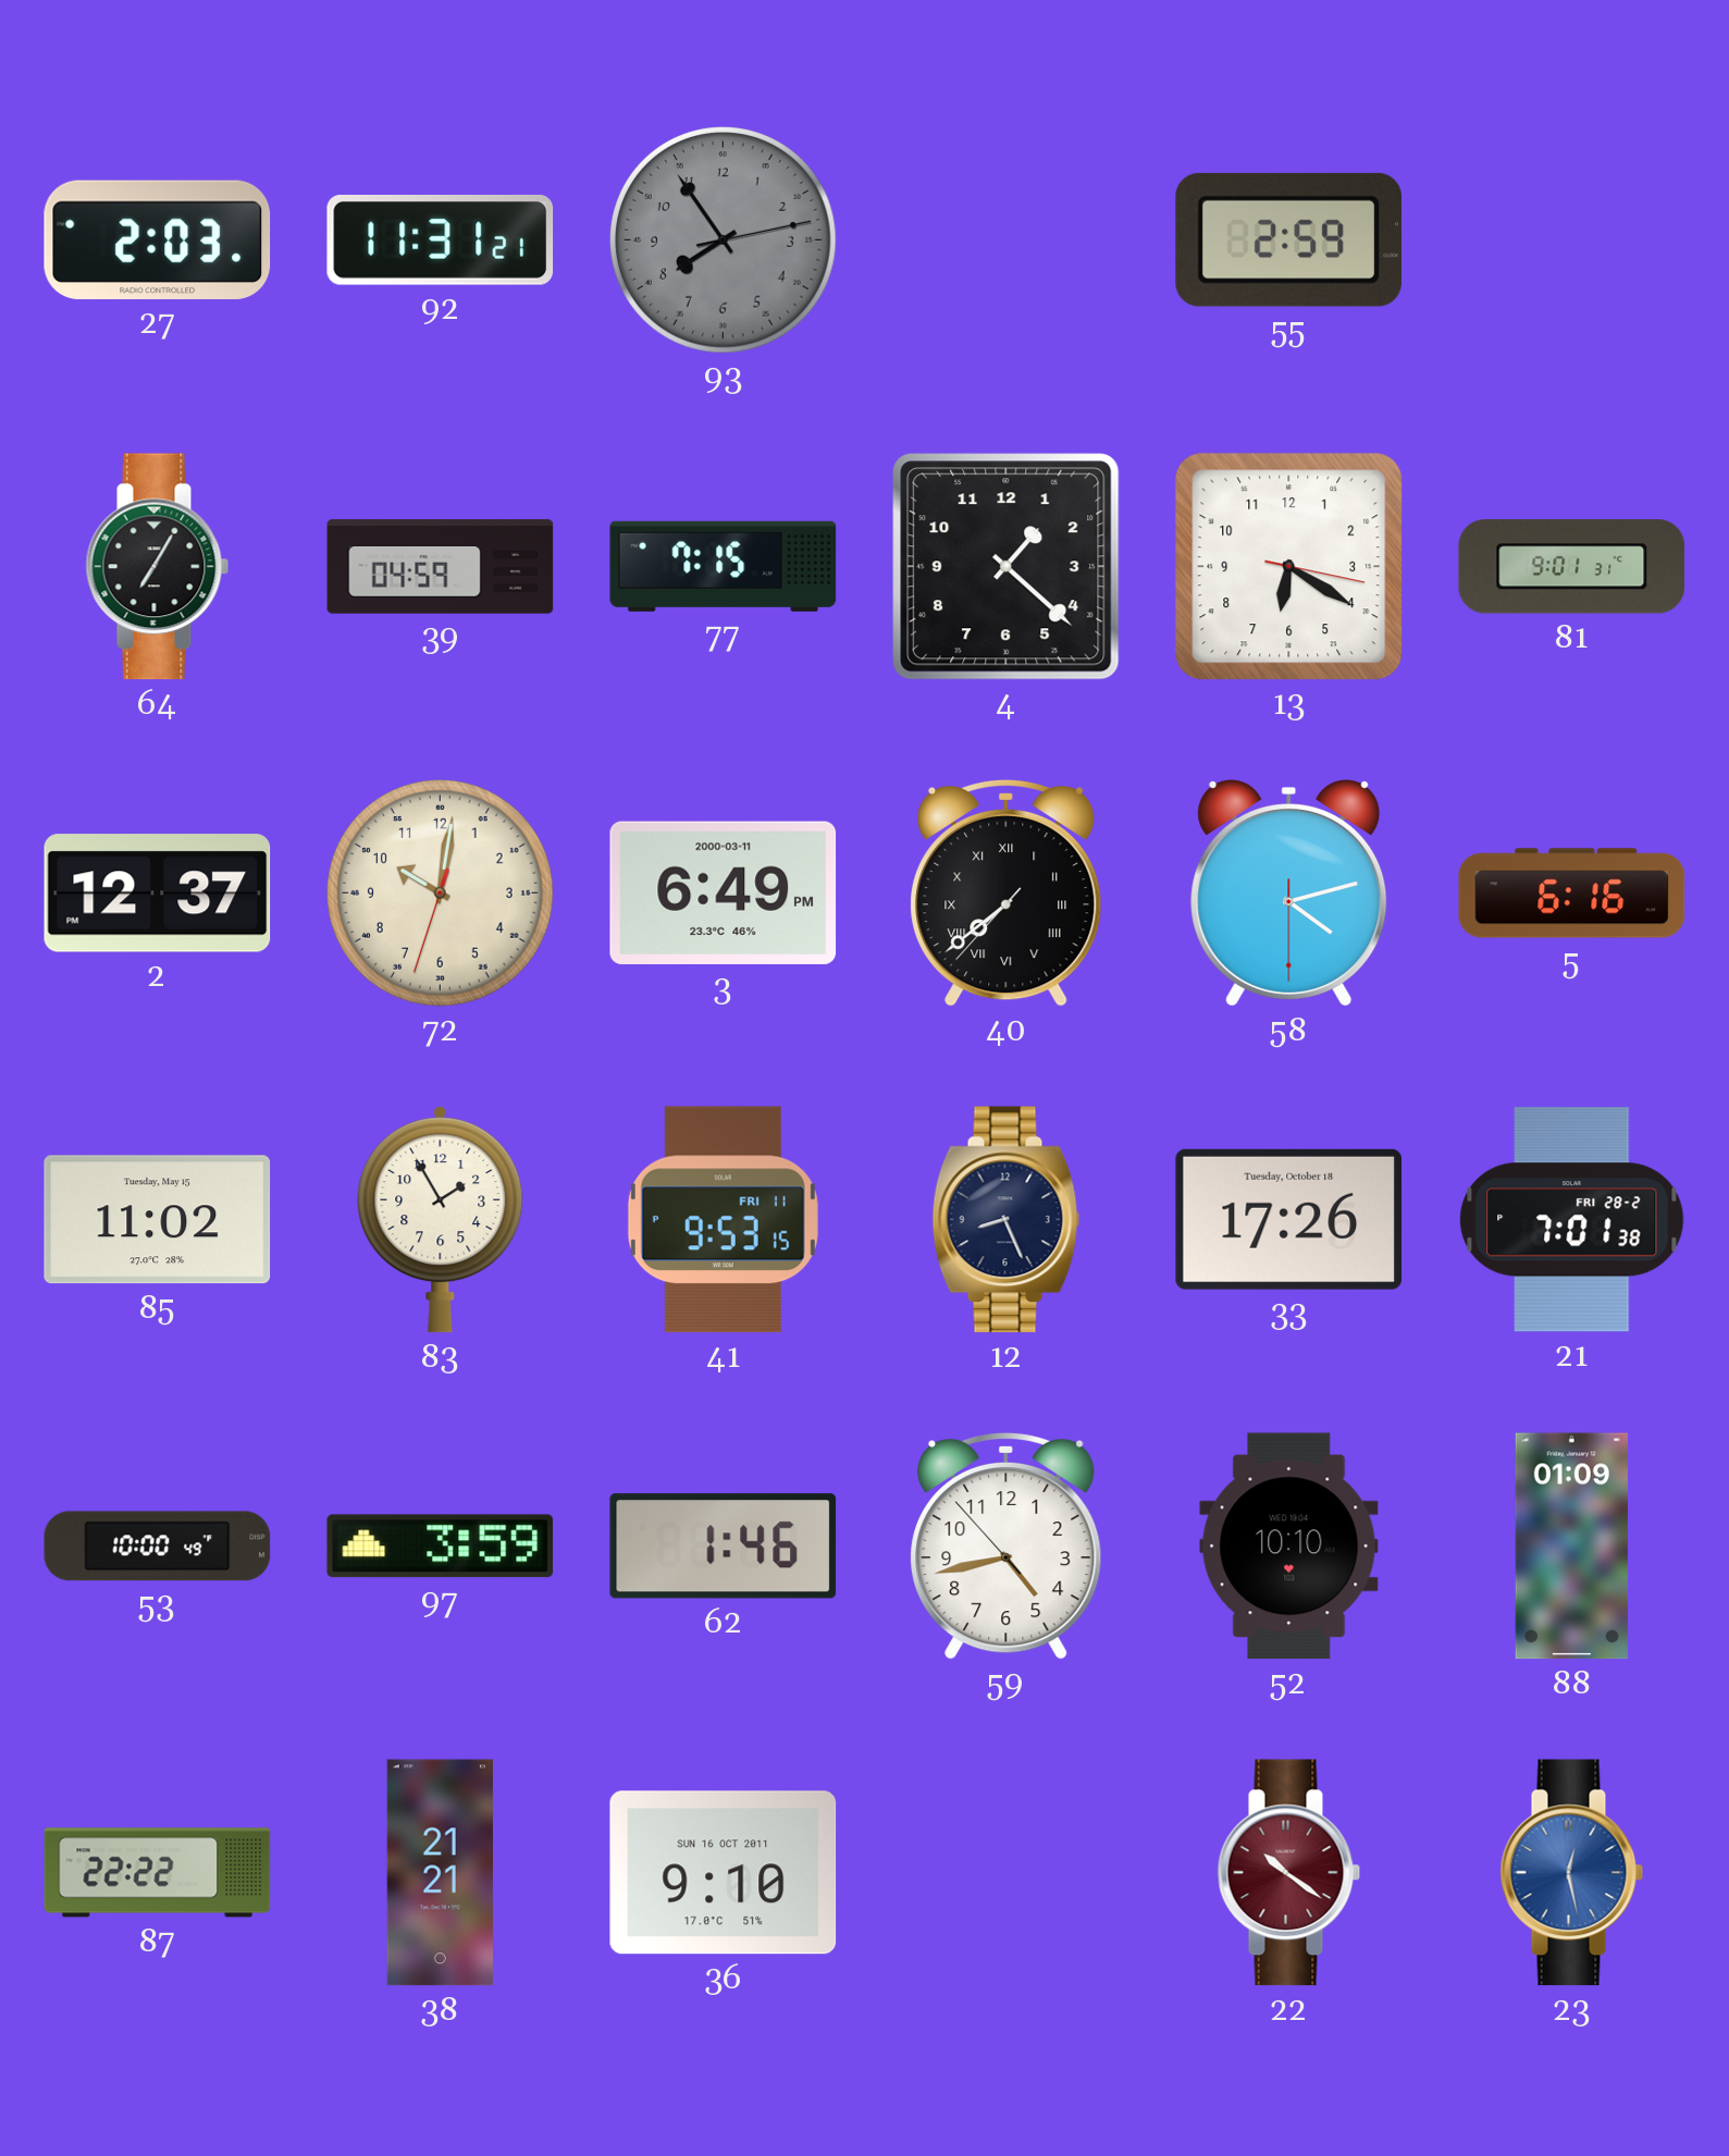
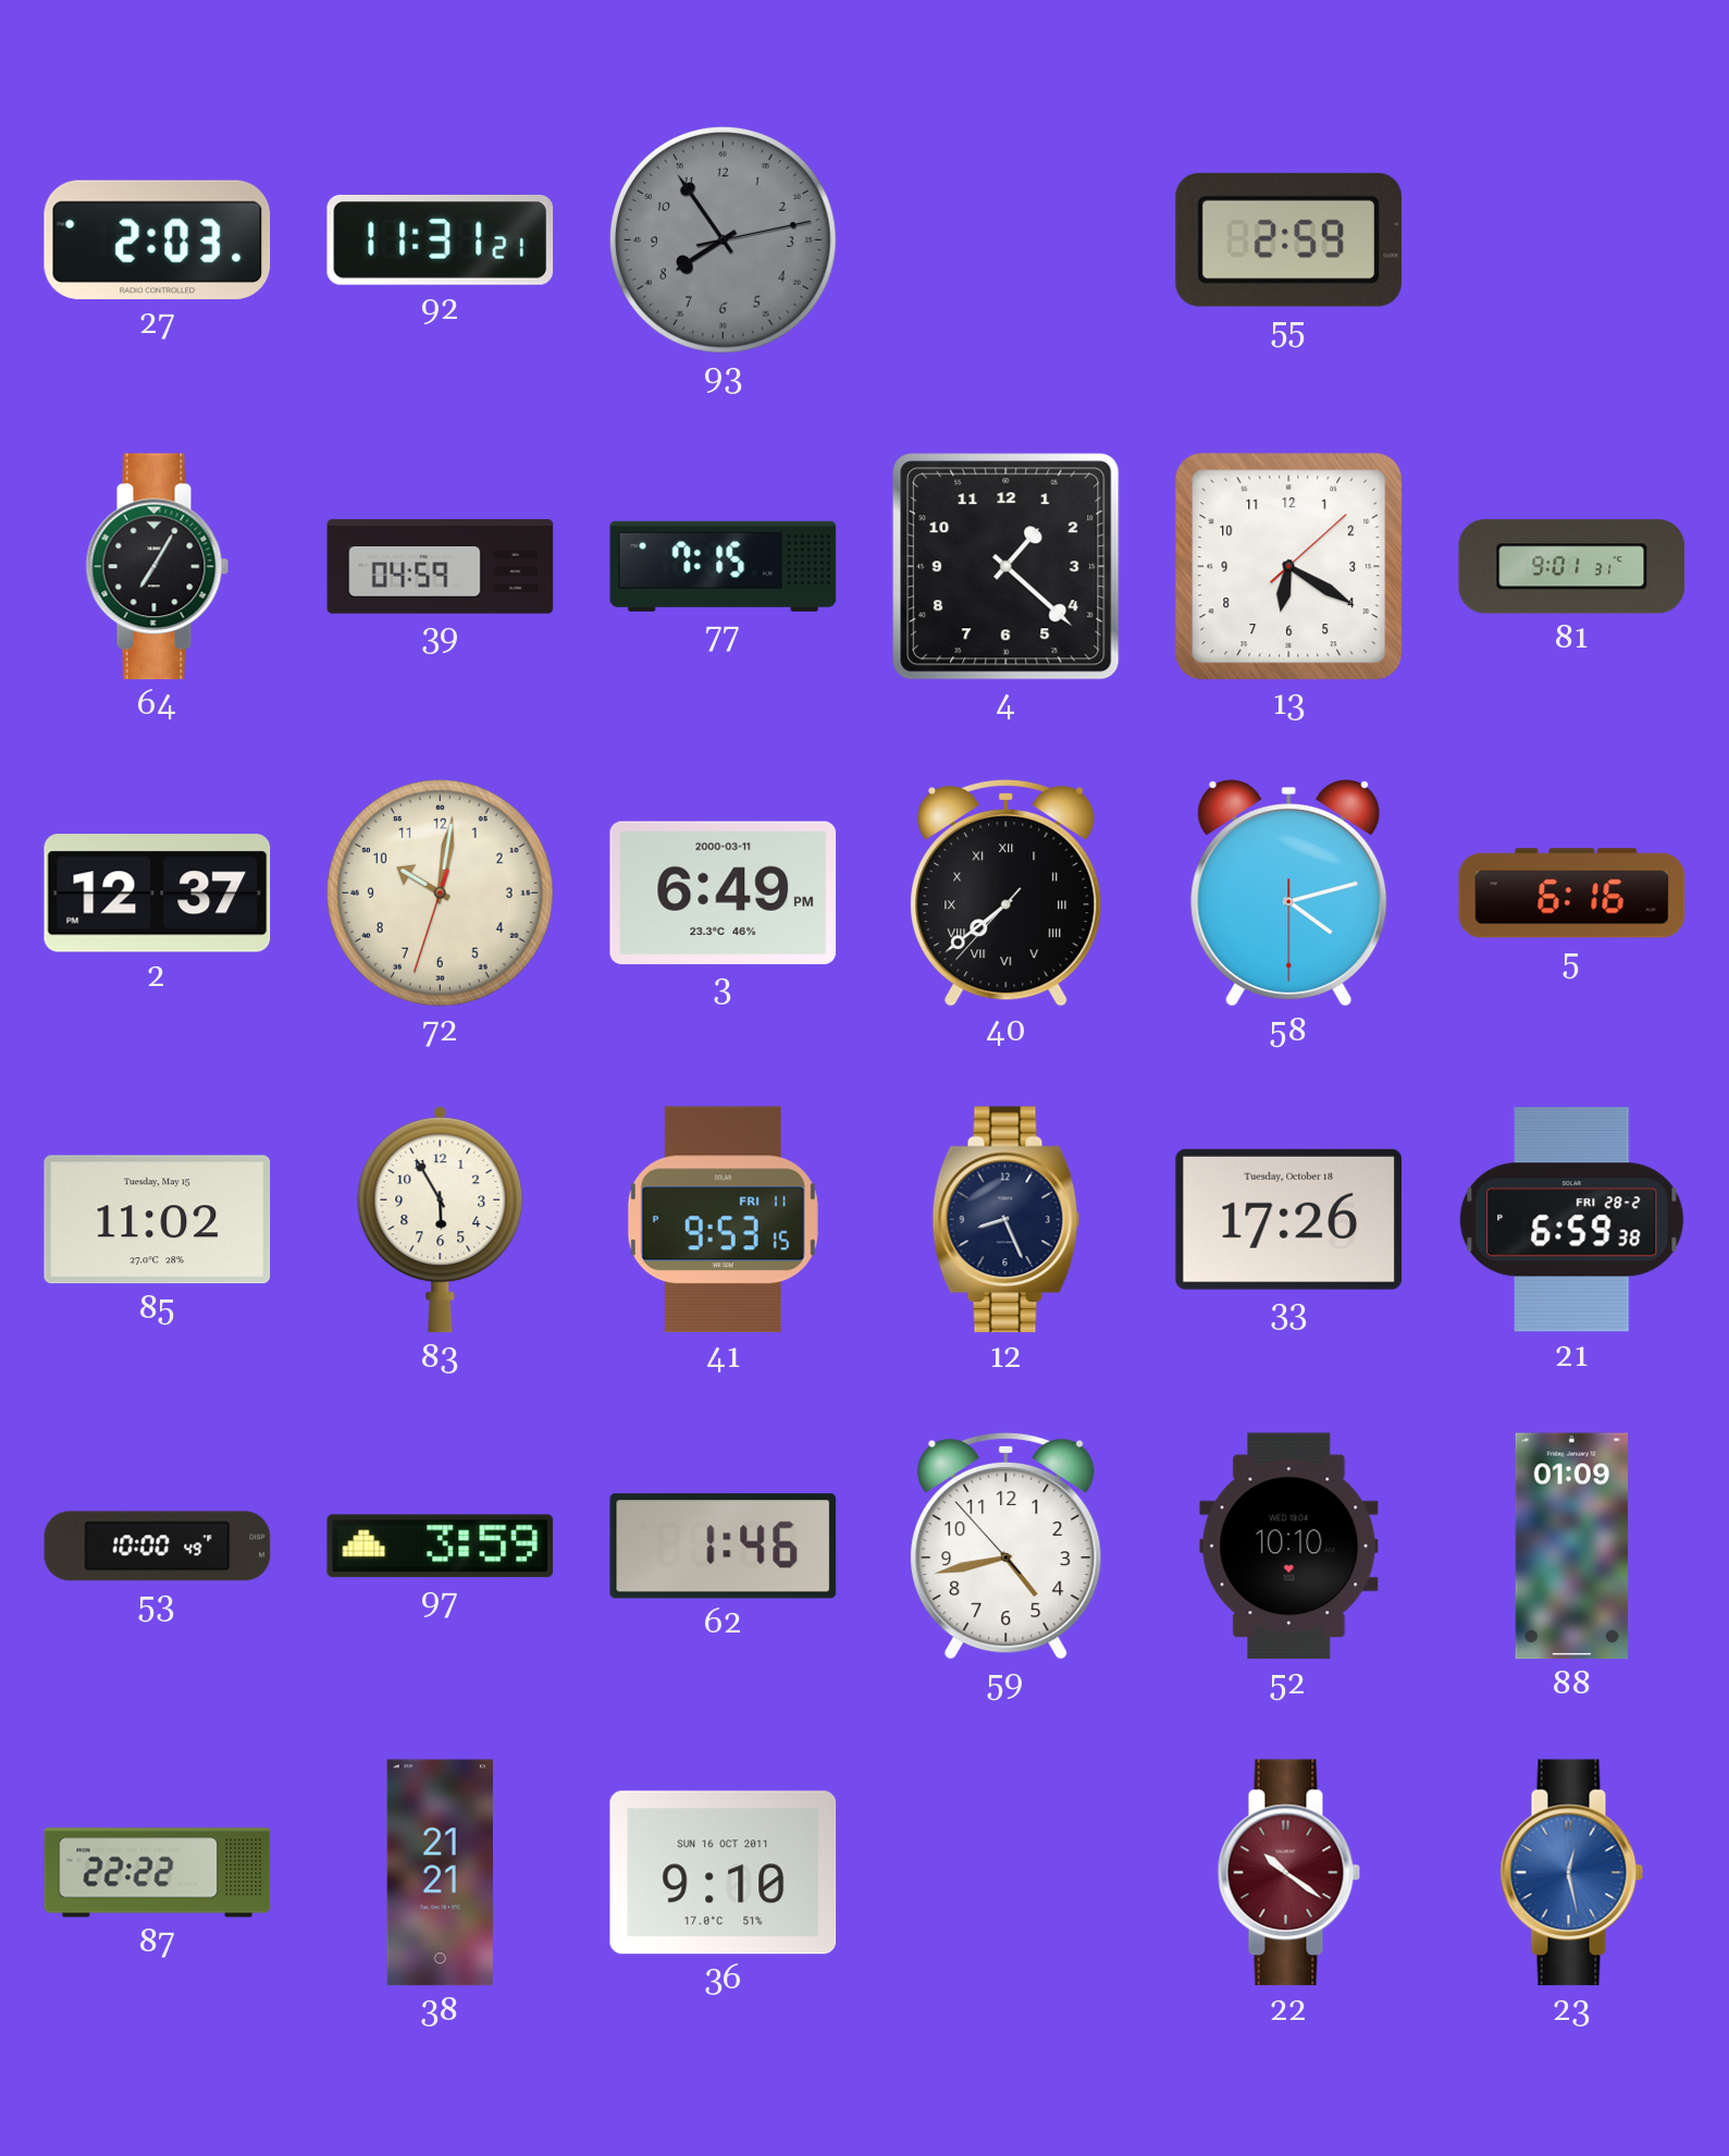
13: 6:20:17 -> 6:20:08 (1289, 567)
83: 1:55 -> 5:55 (441, 1220)
21: 7:01 -> 6:59 (1572, 1220)
